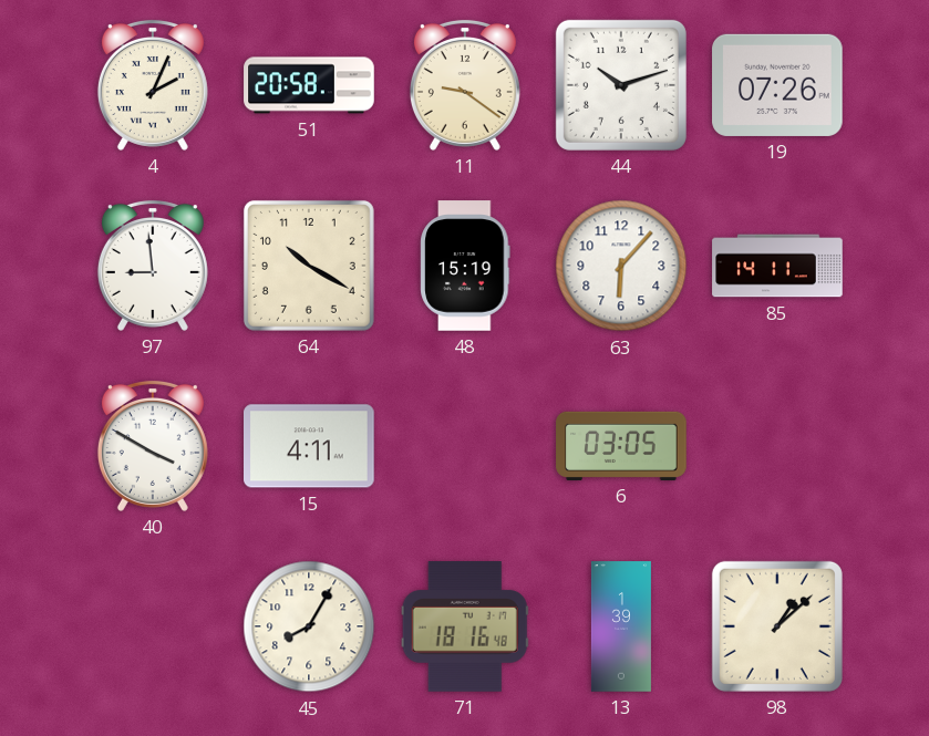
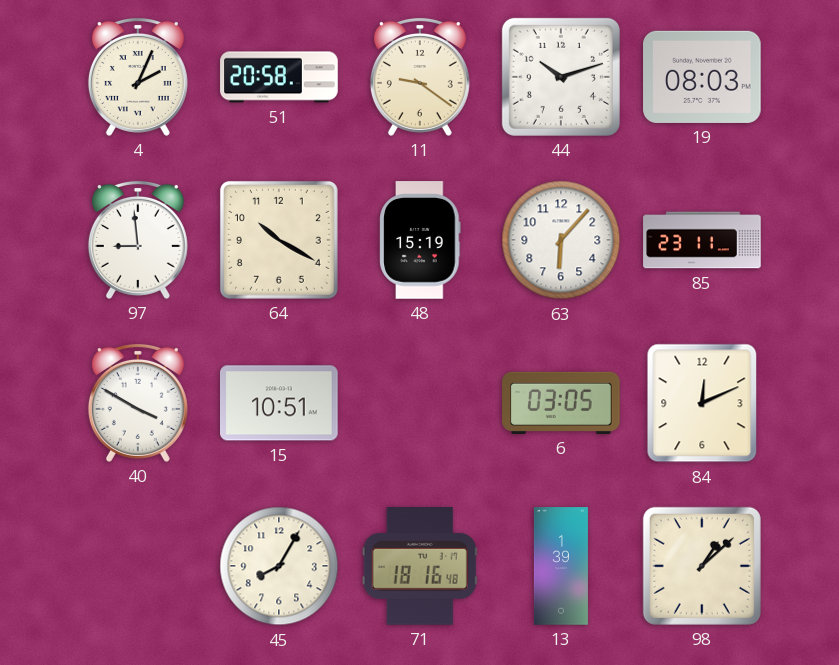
19: 07:26 -> 08:03 (702, 77)
85: 14:11 -> 23:11 (702, 240)
15: 4:11 -> 10:51 (280, 403)
84: none -> 12:11 (702, 403)
